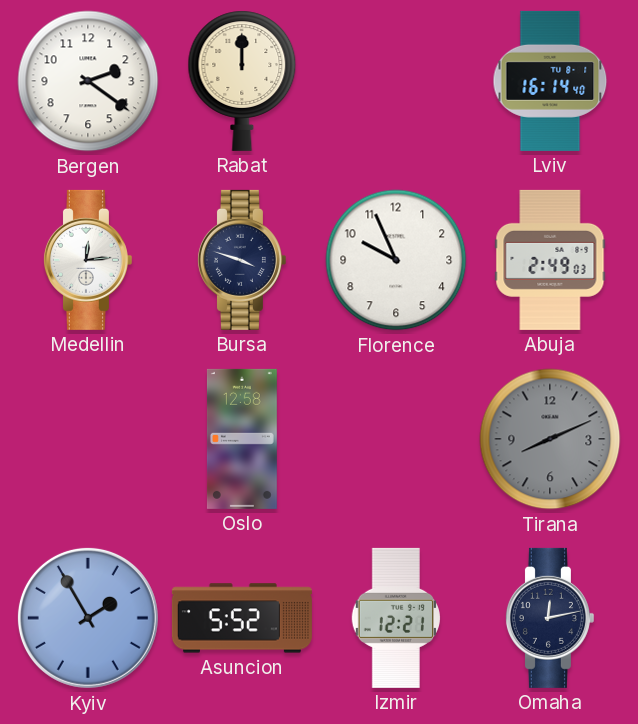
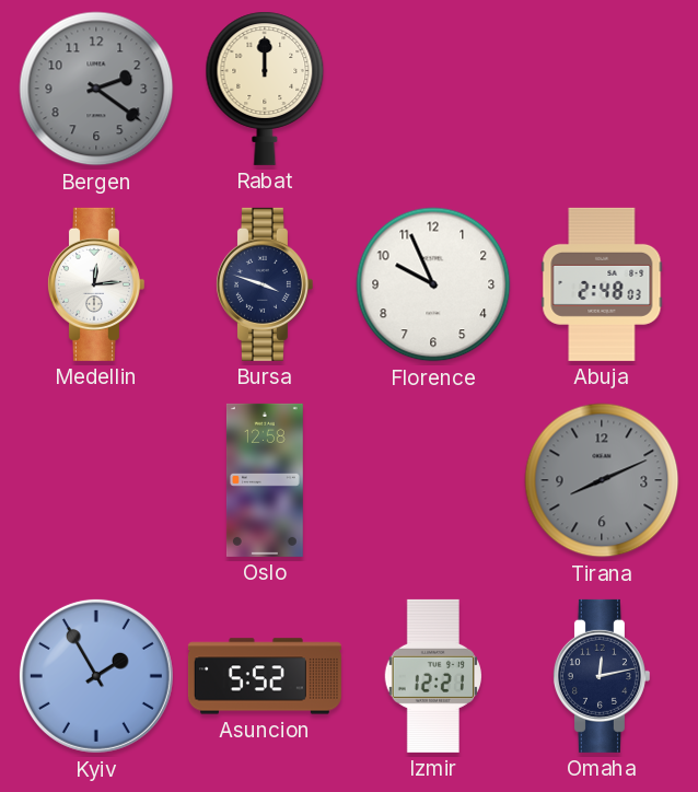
Bergen dial: white -> grey (96, 89)
Lviv: 16:14 -> none (550, 81)
Abuja: 2:49 -> 2:48 (602, 284)
